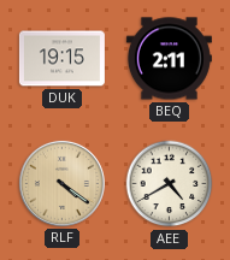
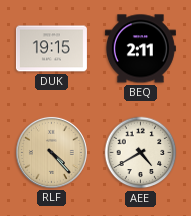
RLF: 4:21 -> 4:23 (51, 152)
